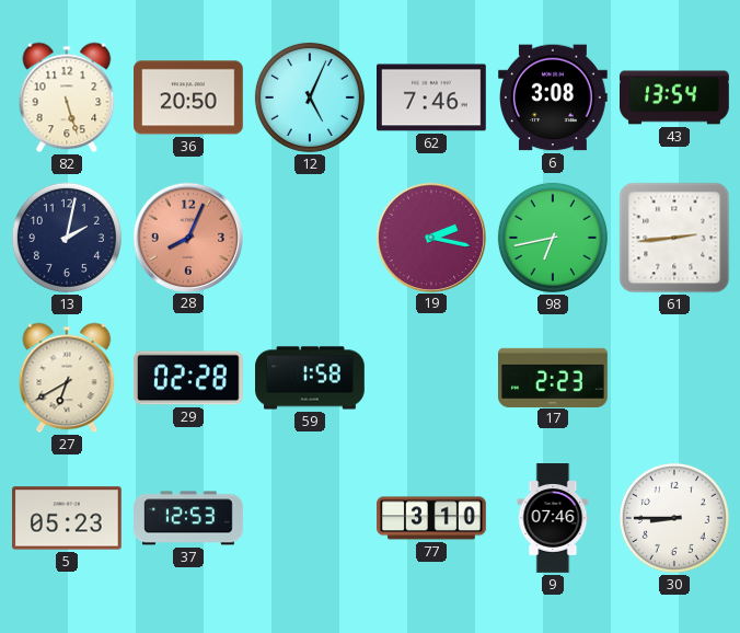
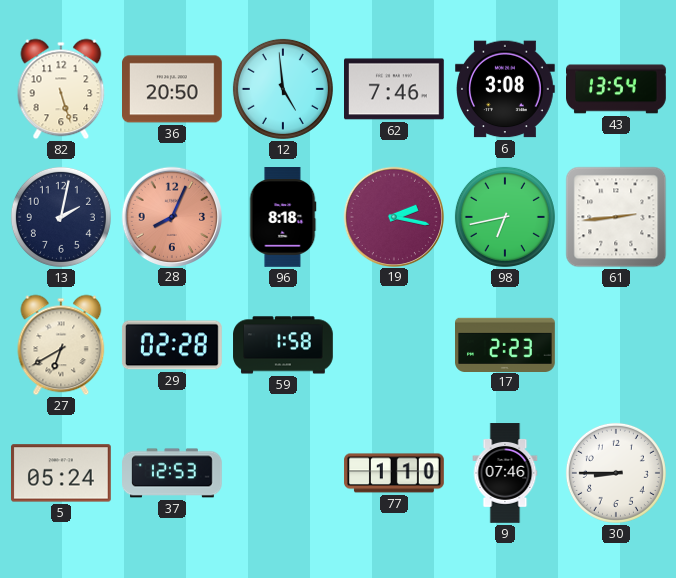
12: 5:04 -> 4:59 (283, 89)
96: none -> 8:18 (283, 218)
5: 05:23 -> 05:24 (62, 473)
77: 3:10 -> 1:10 (394, 473)
